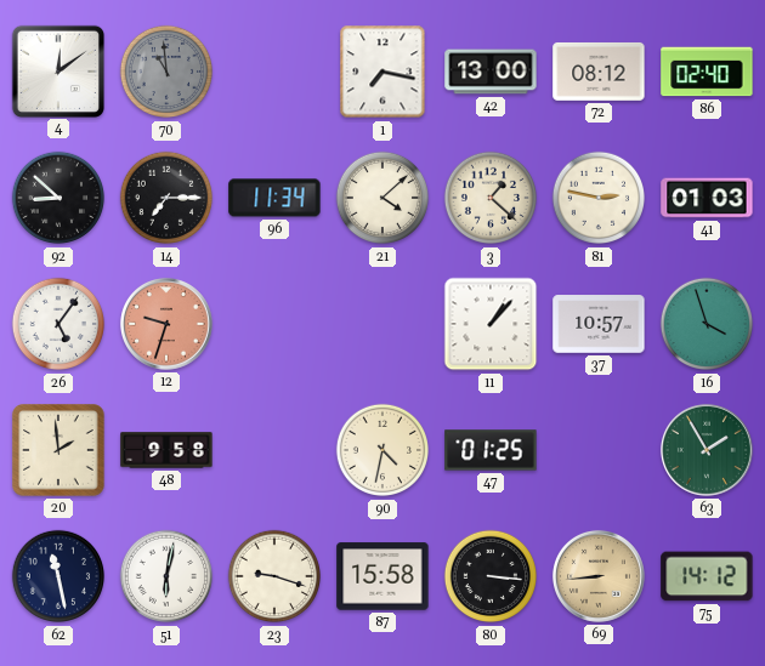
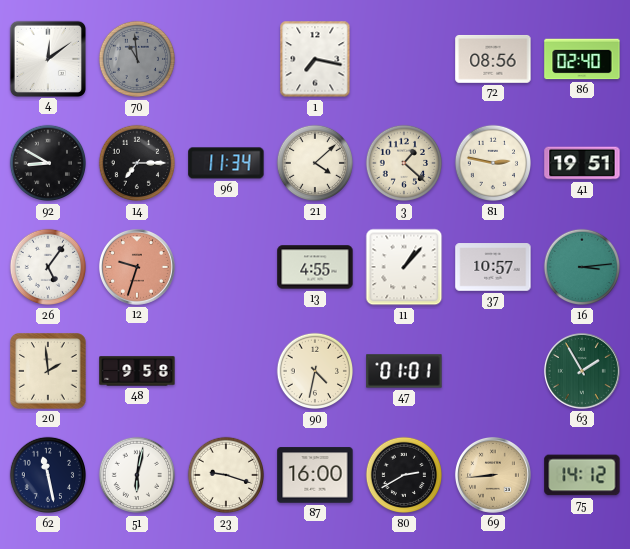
42: 13:00 -> none (491, 72)
72: 08:12 -> 08:56 (493, 59)
92: 8:52 -> 8:50 (48, 163)
41: 01:03 -> 19:51 (582, 163)
13: none -> 4:55 (315, 267)
16: 3:57 -> 3:14 (582, 267)
47: 01:25 -> 01:01 (404, 371)
87: 15:58 -> 16:00 (315, 475)
80: 3:16 -> 2:40 (404, 475)
